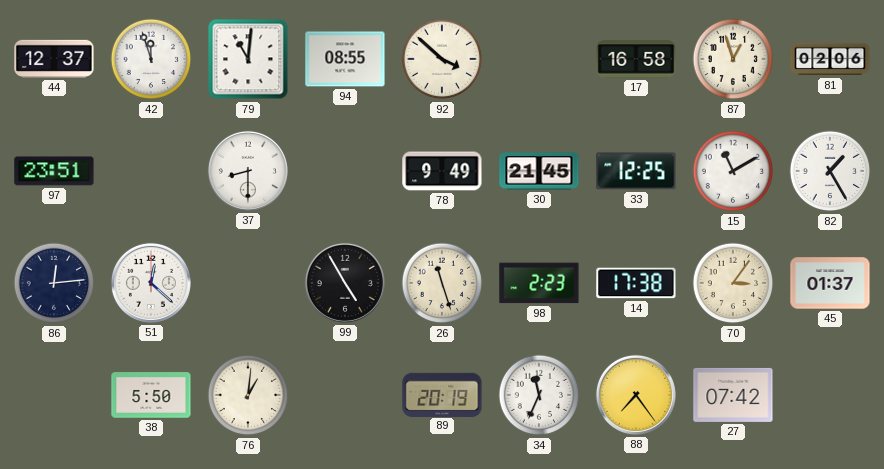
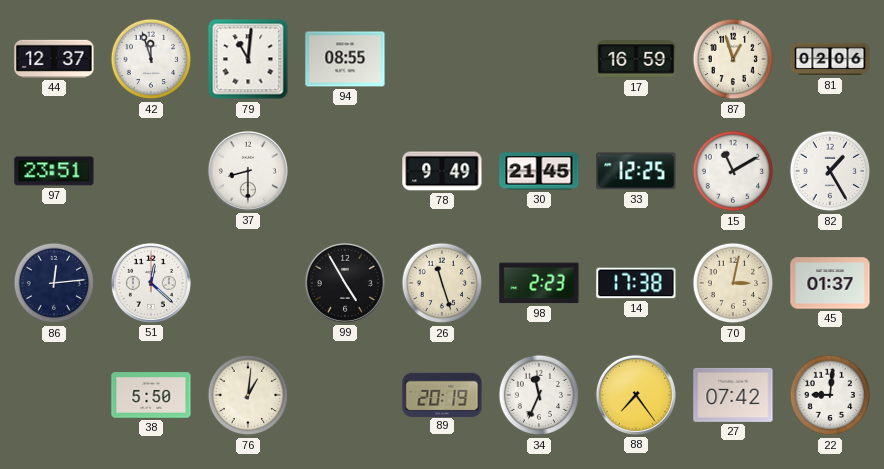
92: 3:52 -> none (442, 59)
17: 16:58 -> 16:59 (636, 59)
70: 3:06 -> 3:02 (733, 283)
22: none -> 9:01 (830, 395)
